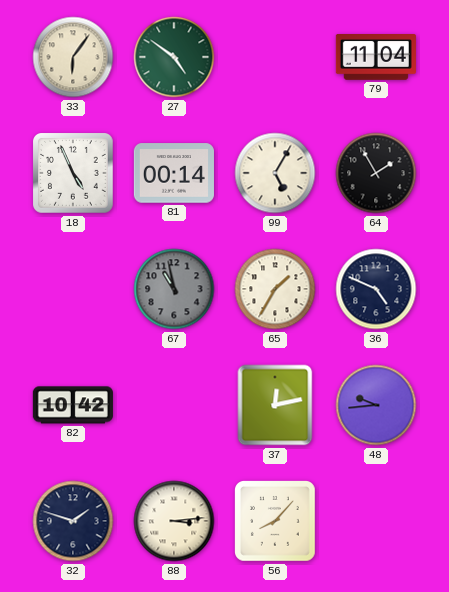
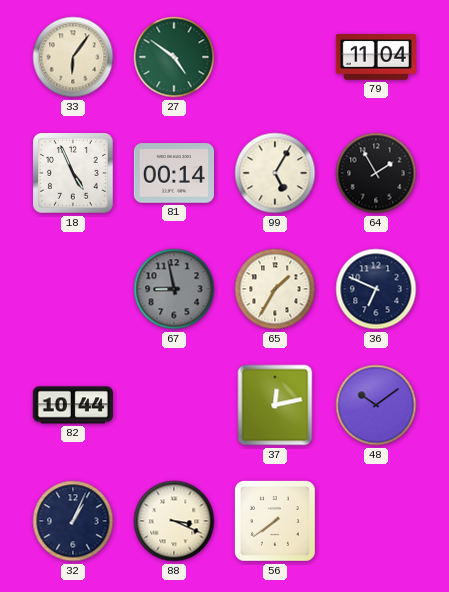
67: 10:58 -> 8:58 (174, 289)
36: 4:49 -> 6:49 (376, 289)
82: 10:42 -> 10:44 (73, 405)
48: 9:44 -> 10:09 (376, 405)
32: 1:48 -> 1:04 (73, 521)
88: 3:14 -> 3:19 (174, 521)
56: 8:07 -> 7:39 (276, 522)
